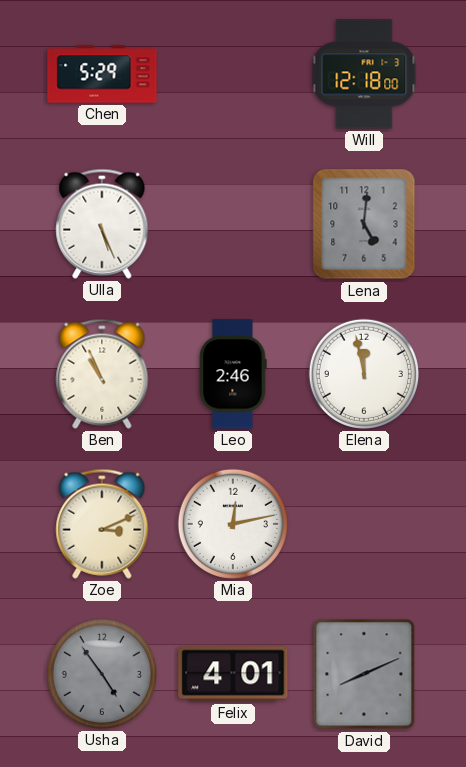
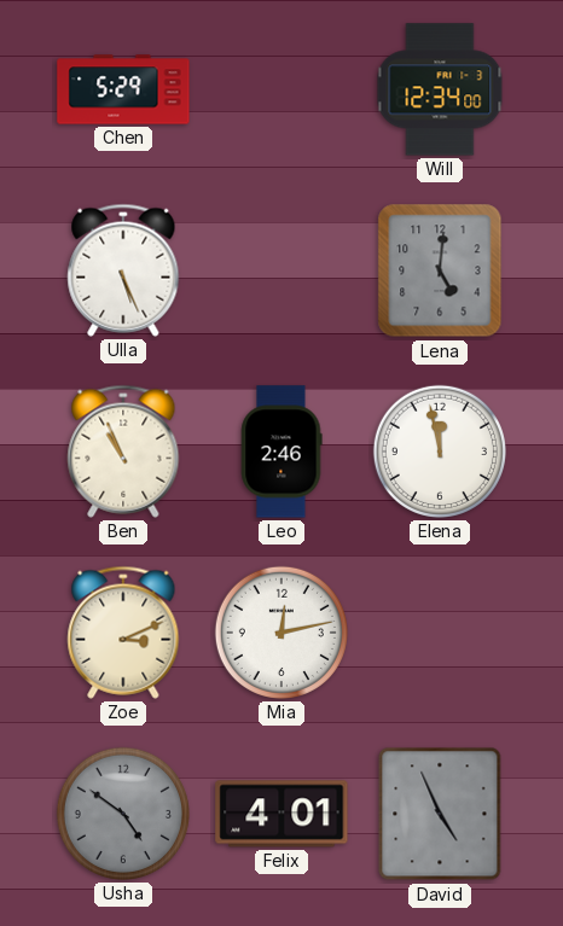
Will: 12:18 -> 12:34 (440, 89)
Usha: 4:54 -> 4:51 (123, 814)
David: 8:11 -> 4:56 (440, 814)
